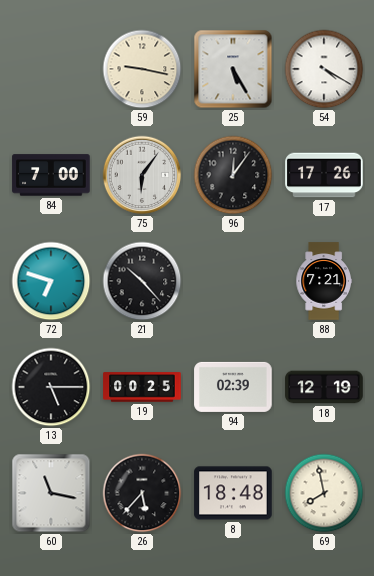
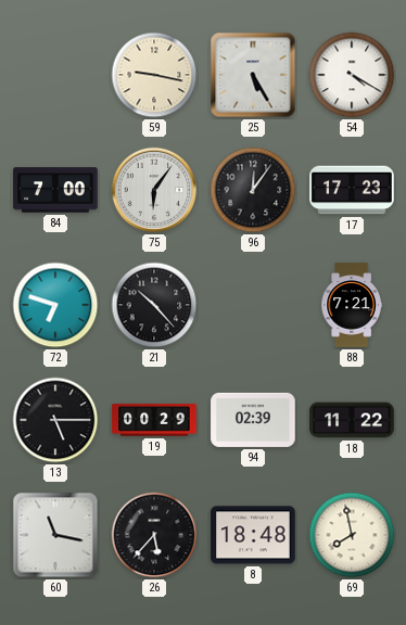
17: 17:26 -> 17:23 (352, 190)
19: 00:25 -> 00:29 (154, 420)
18: 12:19 -> 11:22 (352, 420)
